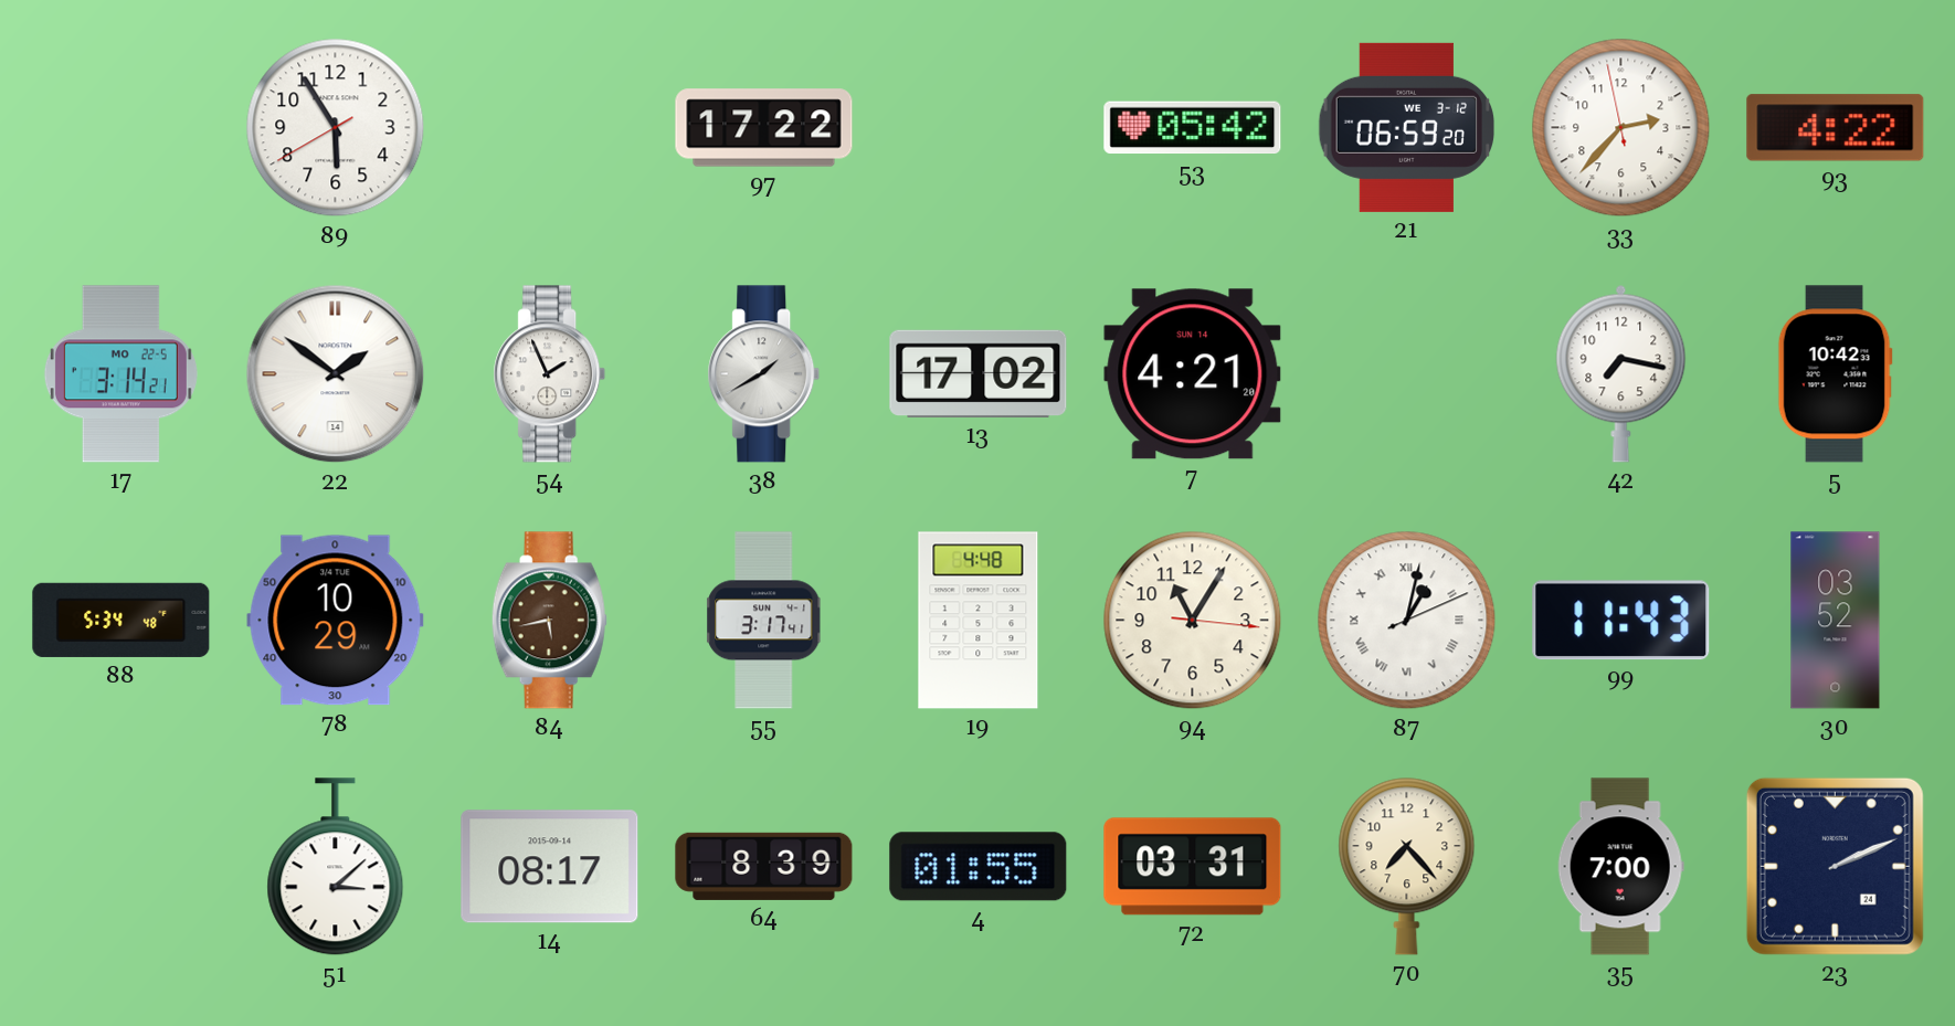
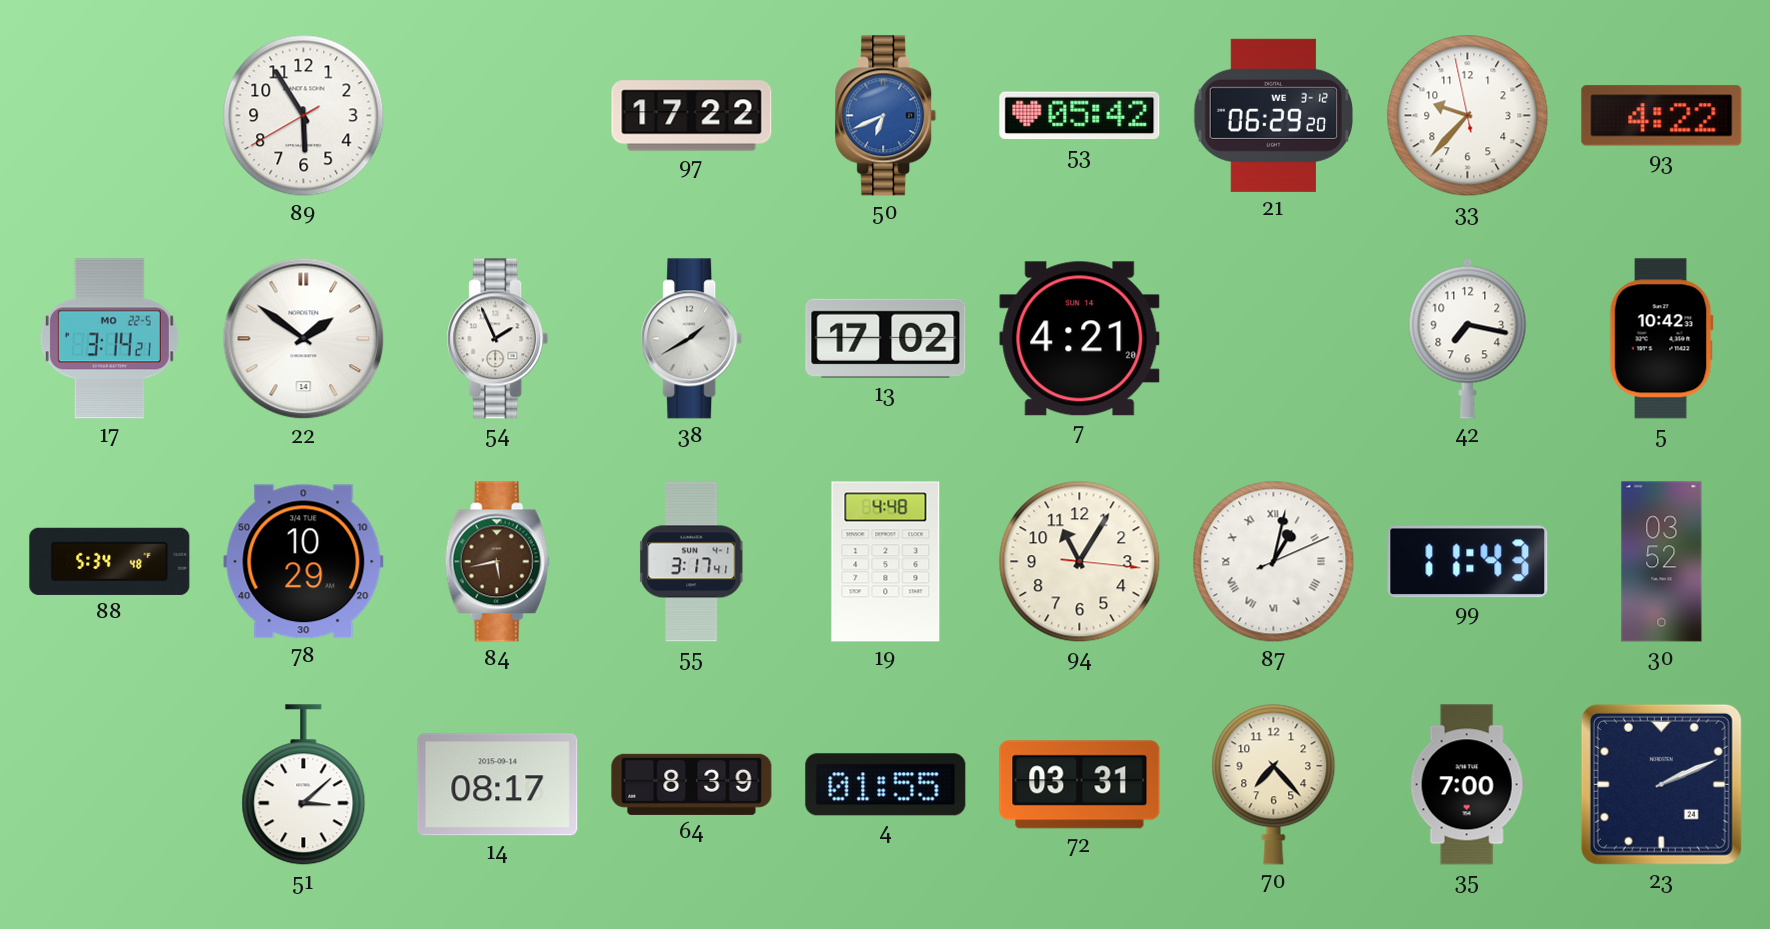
50: none -> 6:41 (886, 116)
21: 06:59 -> 06:29 (1273, 115)
33: 2:36 -> 9:36 (1468, 116)
